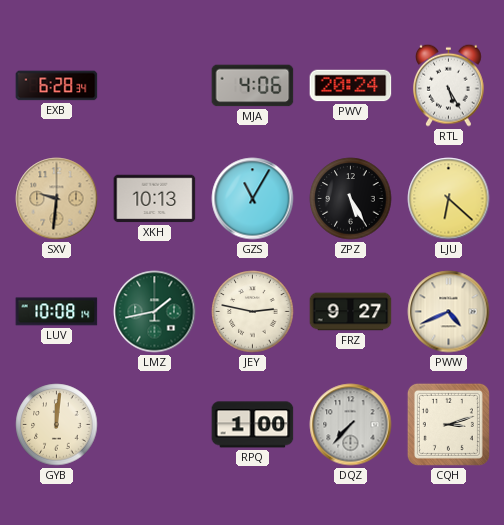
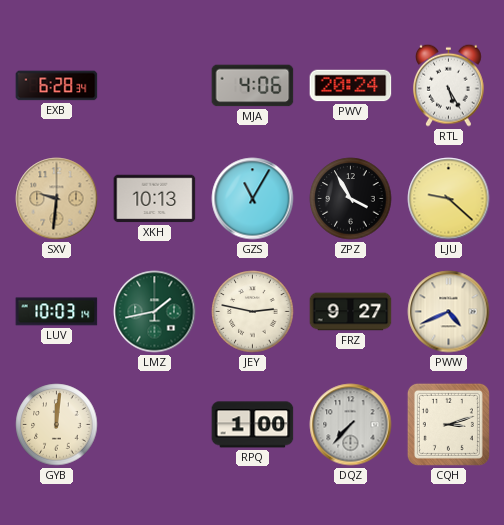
ZPZ: 5:25 -> 3:55 (351, 199)
LJU: 6:22 -> 9:22 (449, 199)
LUV: 10:08 -> 10:03 (57, 312)
